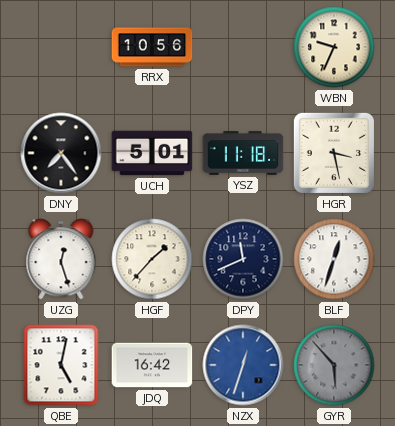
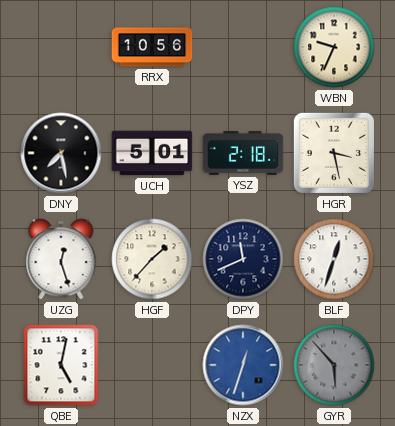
DNY: 7:24 -> 7:28 (61, 153)
YSZ: 11:18 -> 2:18 (243, 153)
JDQ: 16:42 -> none (152, 365)
